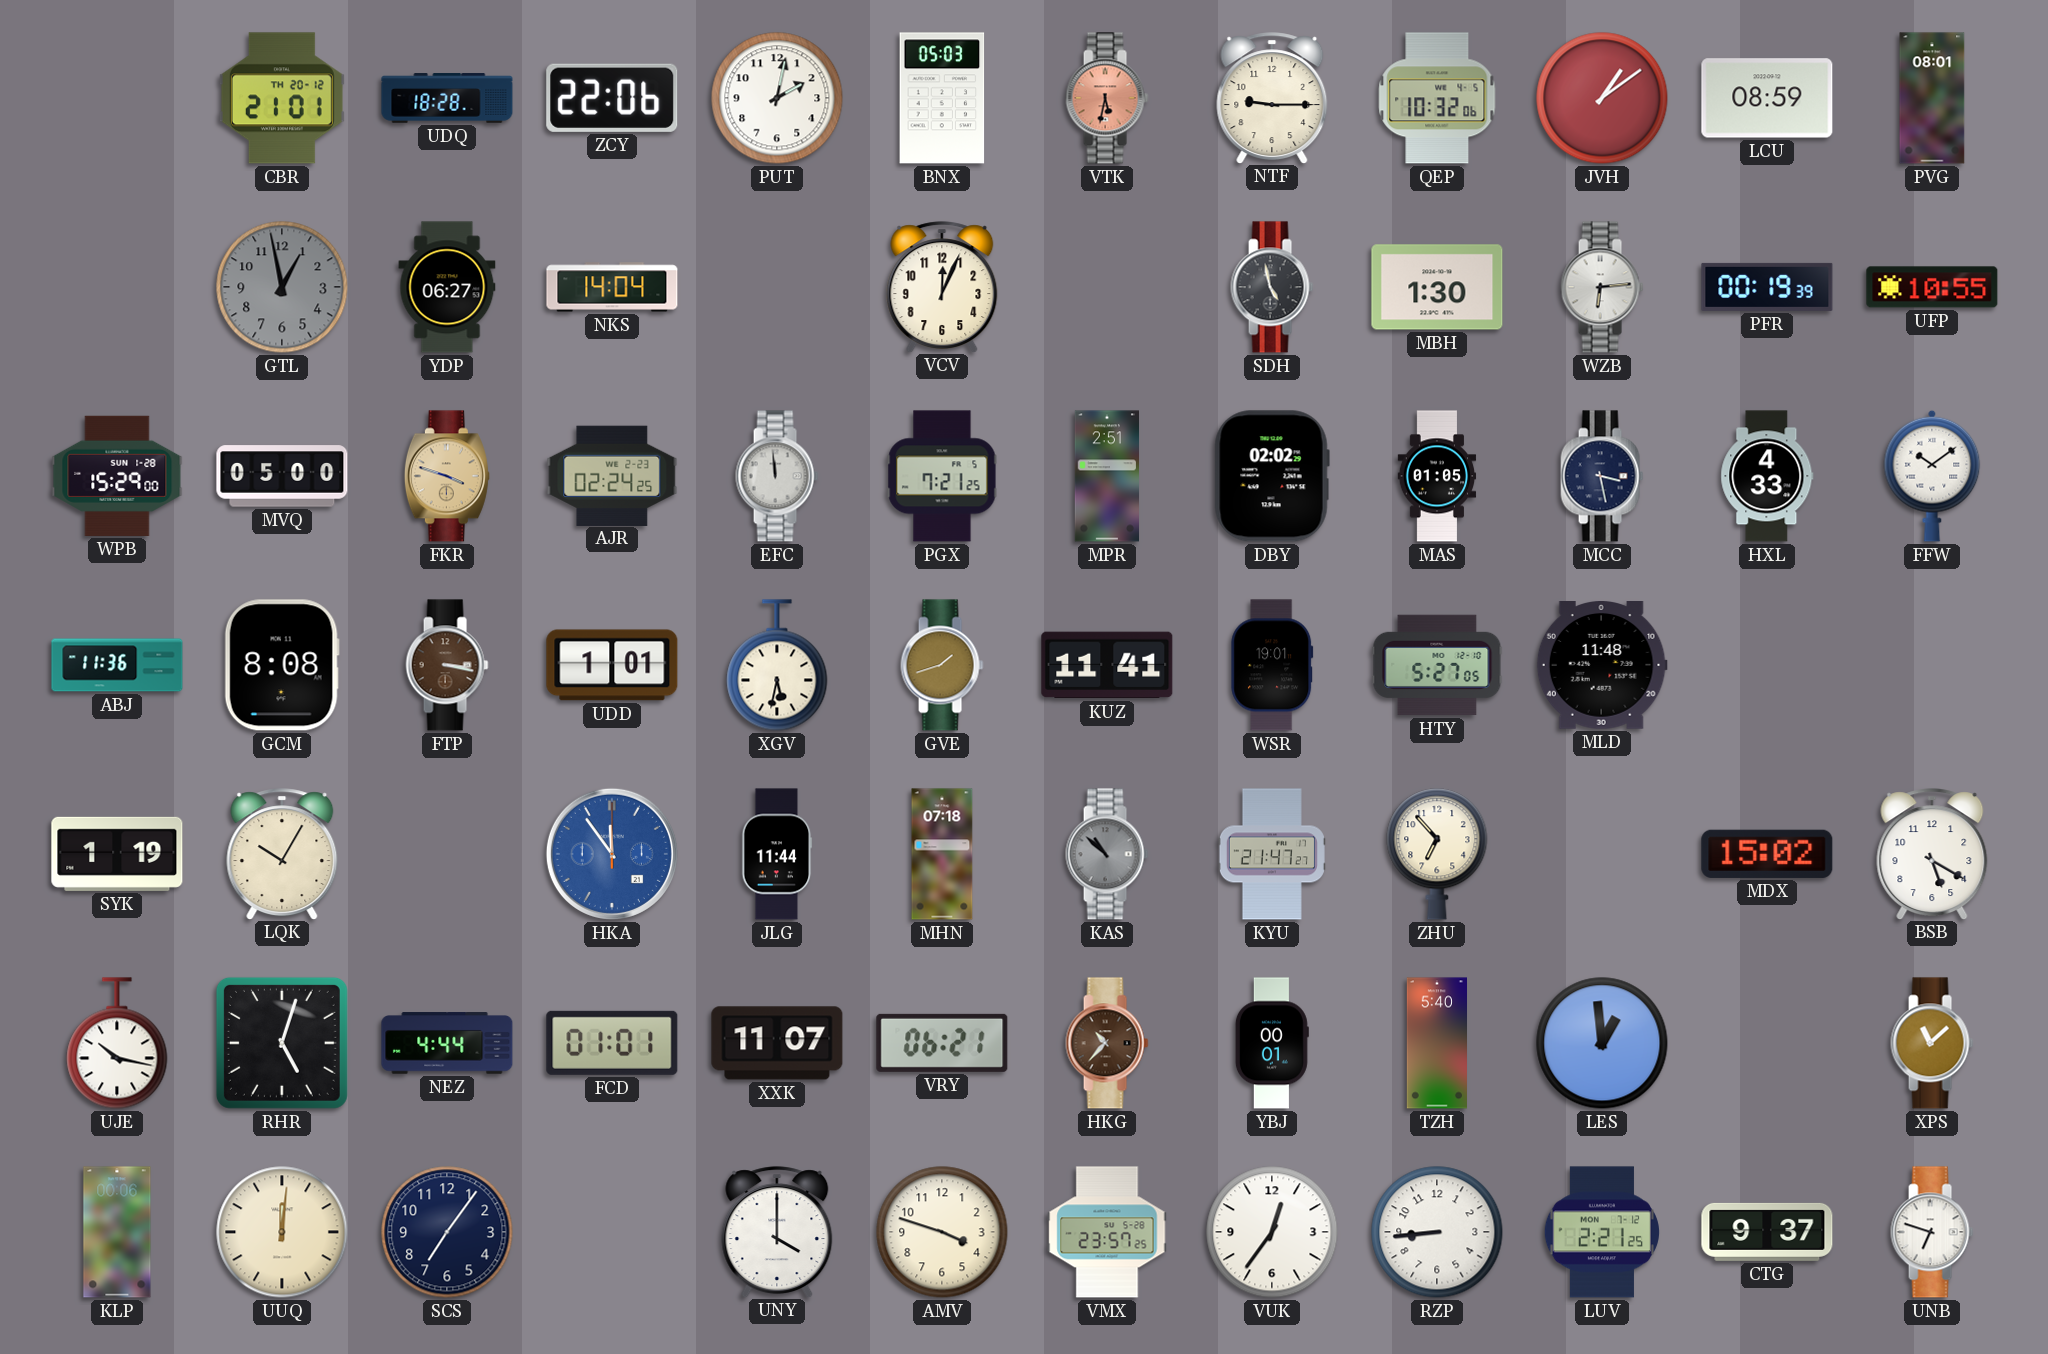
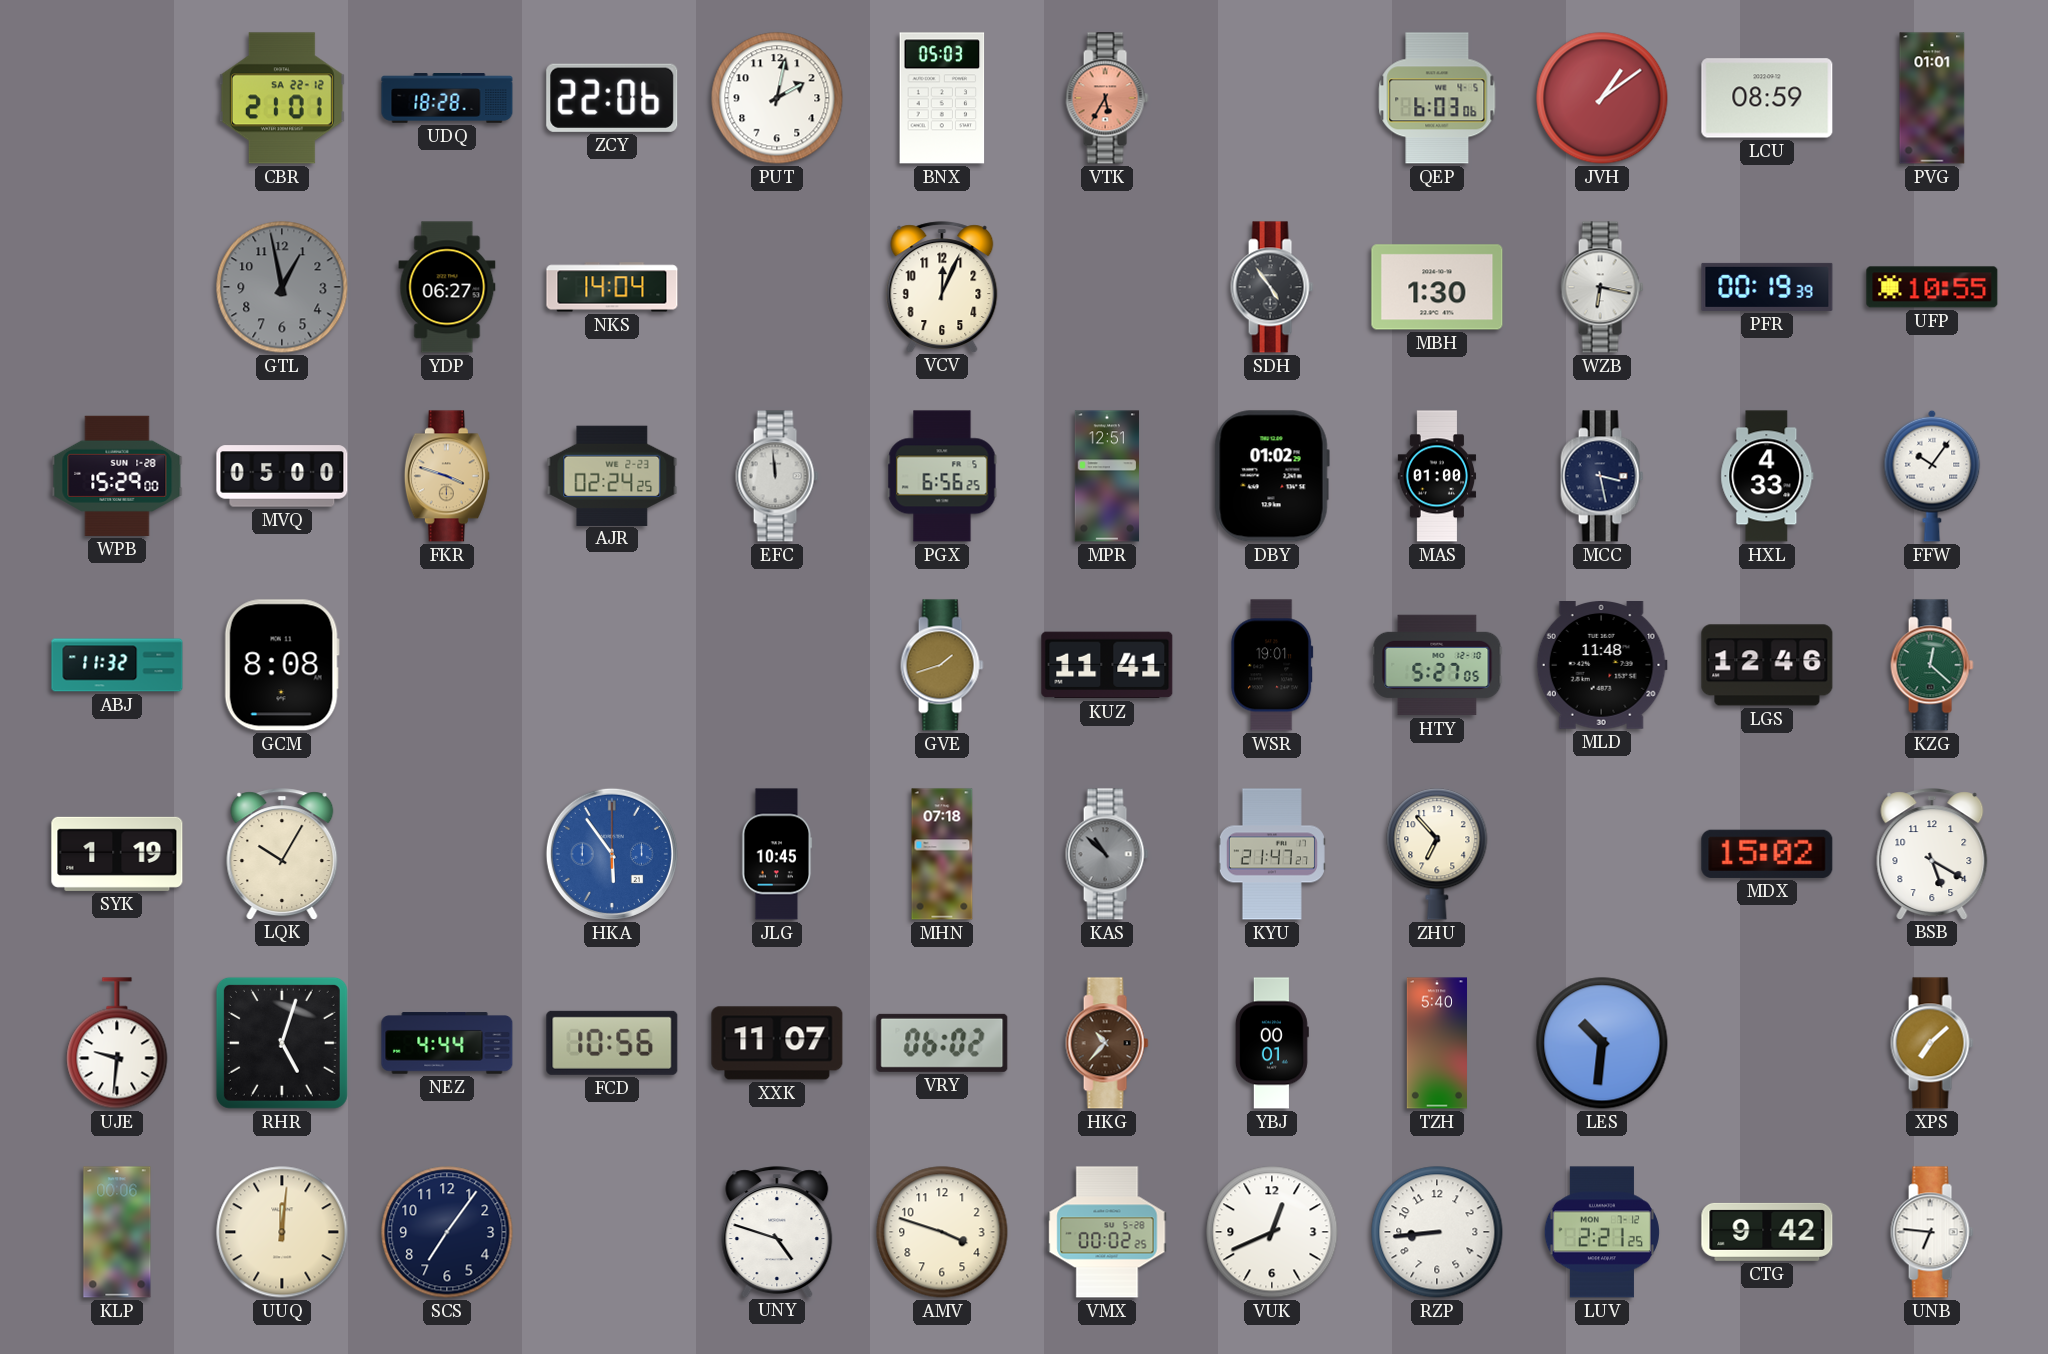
CBR date: TH 20-12 -> SA 22-12 (282, 98)
VTK: 5:32 -> 5:35 (1107, 98)
NTF: 9:15 -> none (1272, 98)
QEP: 10:32 -> 6:03 (1437, 98)
PVG: 08:01 -> 01:01 (1932, 98)
SDH: 4:58 -> 4:54 (1272, 287)
WZB: 6:14 -> 6:17 (1602, 287)
PGX: 7:21 -> 6:56 (942, 476)
MPR: 2:51 -> 12:51 (1106, 476)
DBY: 02:02 -> 01:02 (1272, 476)
MAS: 01:05 -> 01:00 (1437, 476)
FFW: 10:09 -> 10:06 (1932, 476)
ABJ: 11:36 -> 11:32 (117, 665)
FTP: 3:17 -> none (447, 665)
UDD: 1:01 -> none (612, 665)
XGV: 5:32 -> none (777, 665)
LGS: none -> 12:46 (1767, 665)
KZG: none -> 12:22 (1932, 665)
HKA: 11:54 -> 5:54 (612, 854)
JLG: 11:44 -> 10:45 (777, 854)
UJE: 10:17 -> 9:31 (117, 1043)
FCD: 01:01 -> 10:56 (612, 1043)
VRY: 06:21 -> 06:02 (942, 1043)
LES: 12:59 -> 10:31 (1602, 1043)
XPS: 11:08 -> 7:08 (1932, 1043)
UNY: 4:00 -> 4:48 (777, 1232)
VMX: 23:57 -> 00:02 (1107, 1232)
VUK: 12:36 -> 12:41 (1272, 1232)
CTG: 9:37 -> 9:42 (1767, 1232)
UNB: 6:48 -> 6:46 (1932, 1232)
